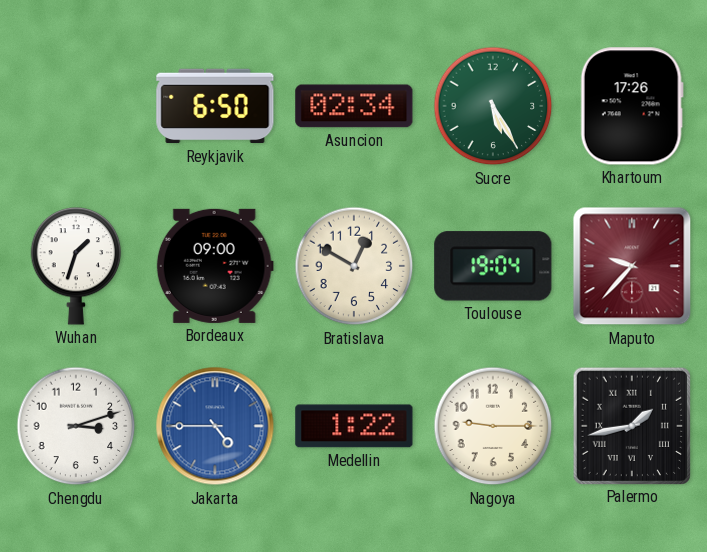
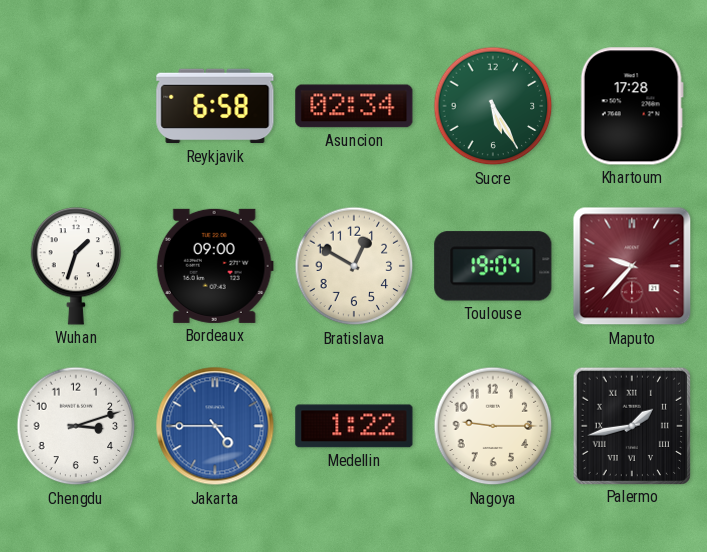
Reykjavik: 6:50 -> 6:58 (215, 106)
Khartoum: 17:26 -> 17:28 (632, 106)
